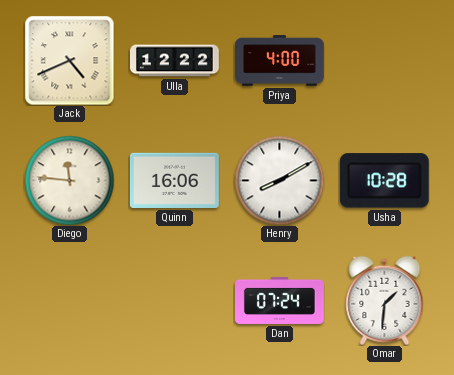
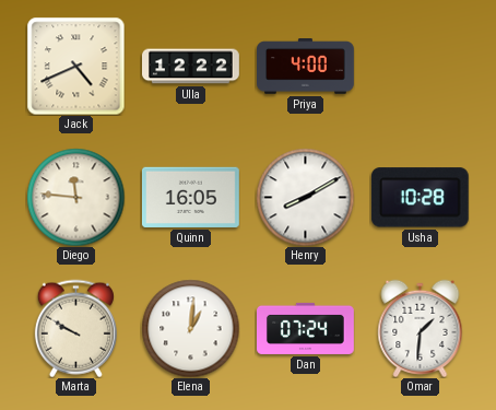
Quinn: 16:06 -> 16:05 (190, 197)
Marta: none -> 9:50 (75, 328)
Elena: none -> 1:01 (190, 328)
